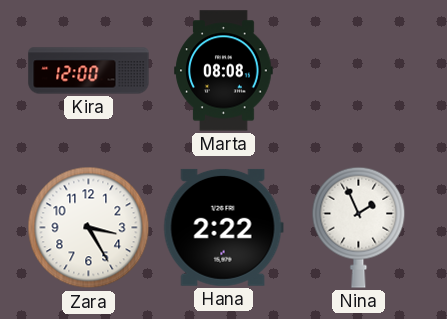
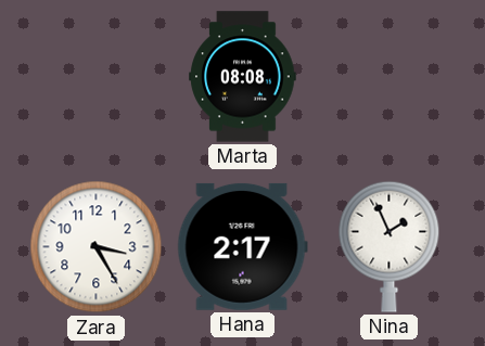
Kira: 12:00 -> none (89, 71)
Hana: 2:22 -> 2:17 (242, 246)
